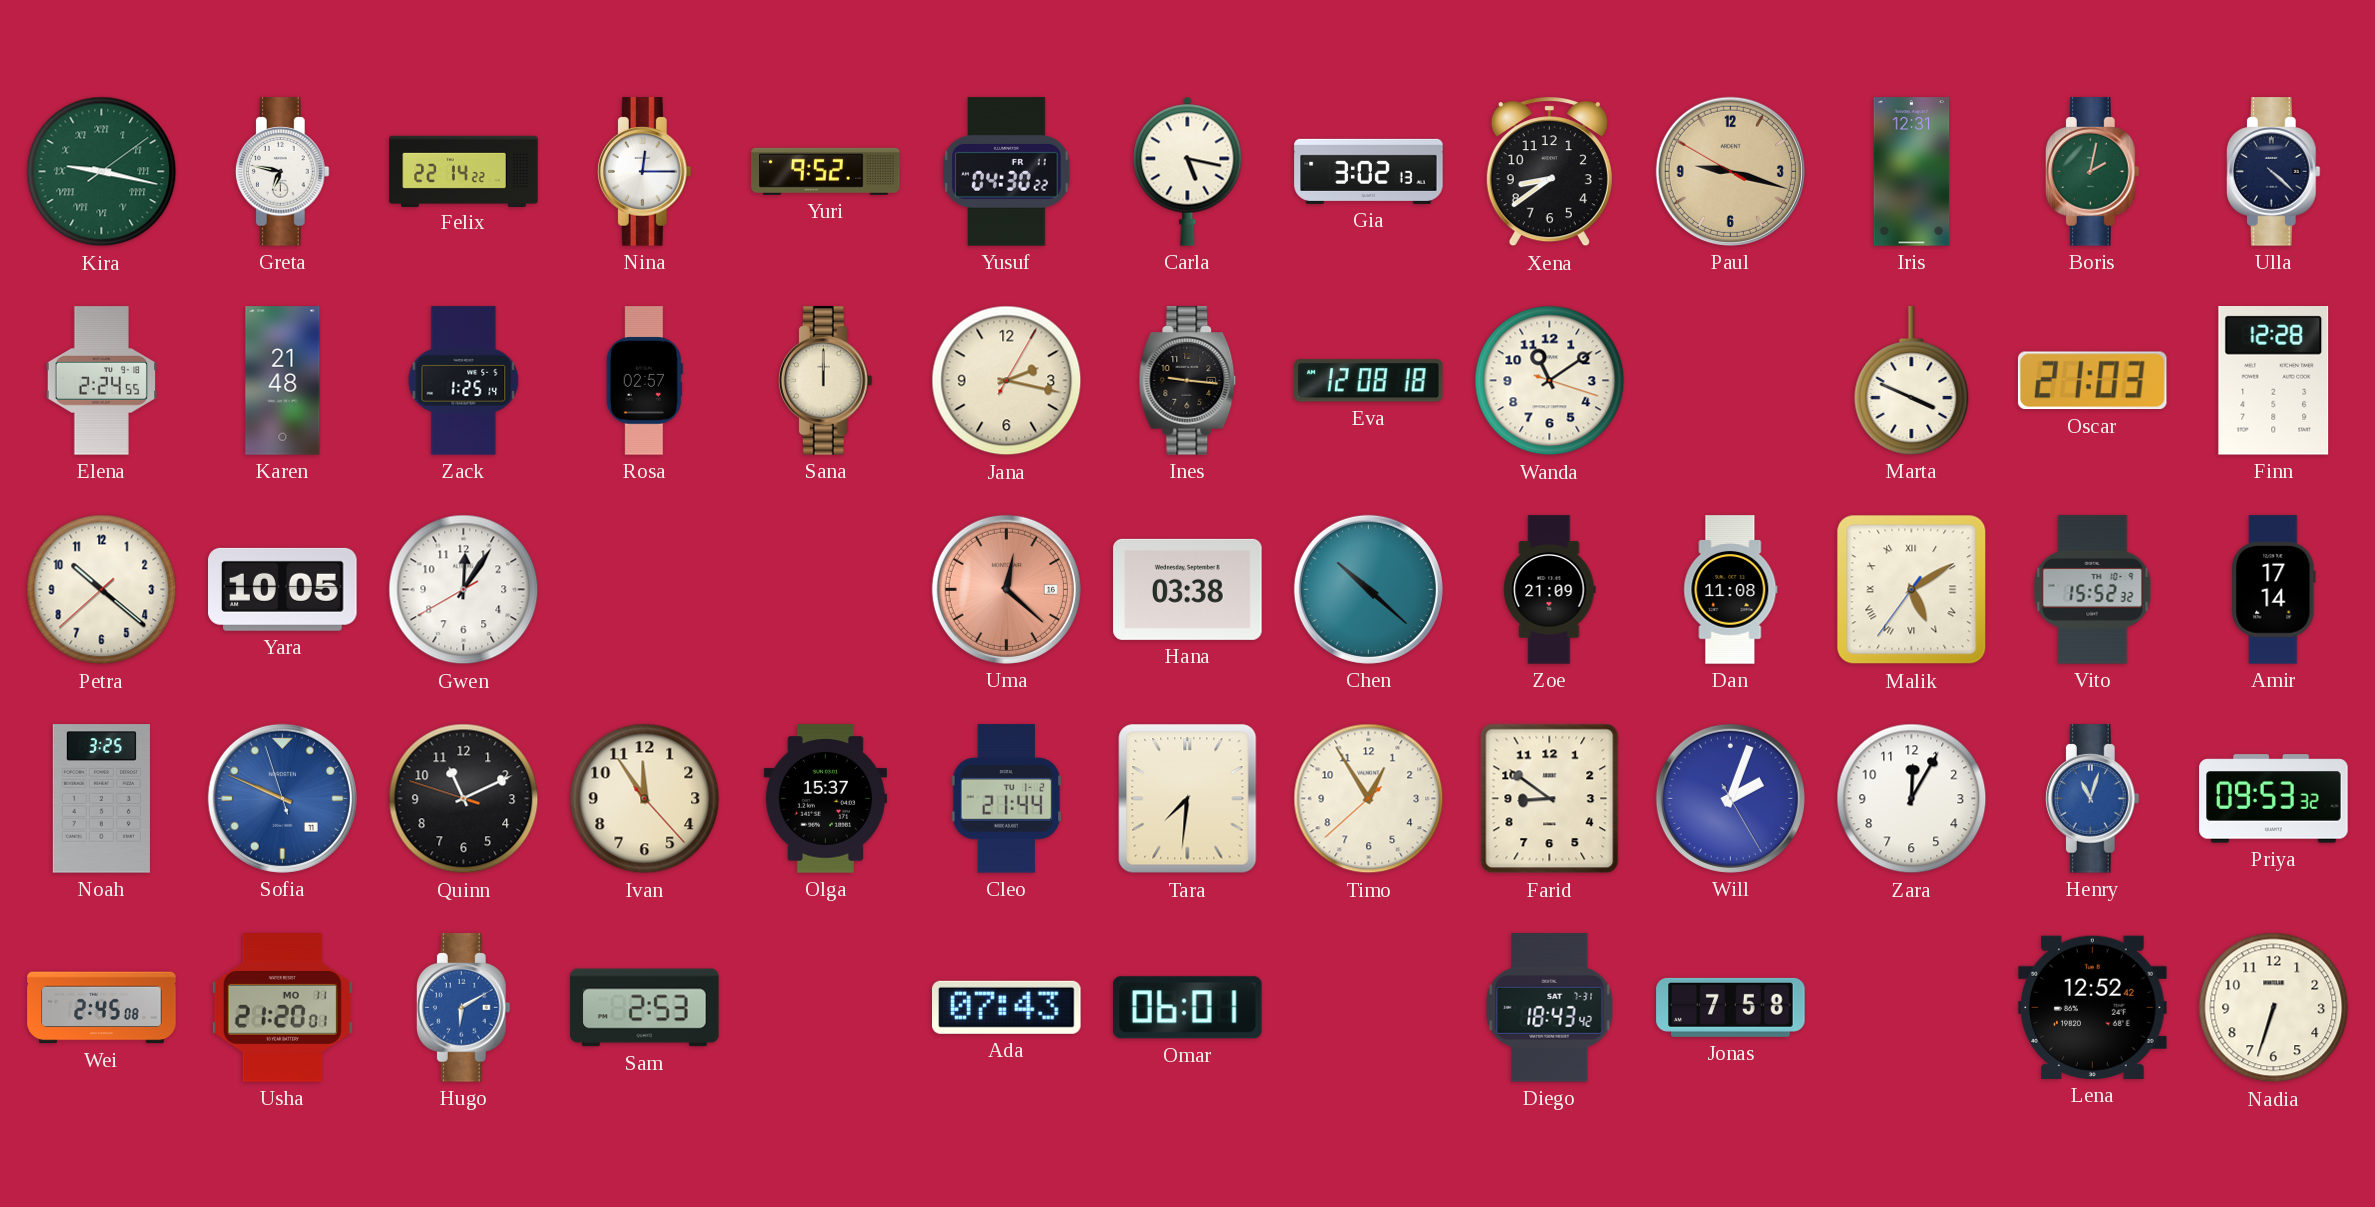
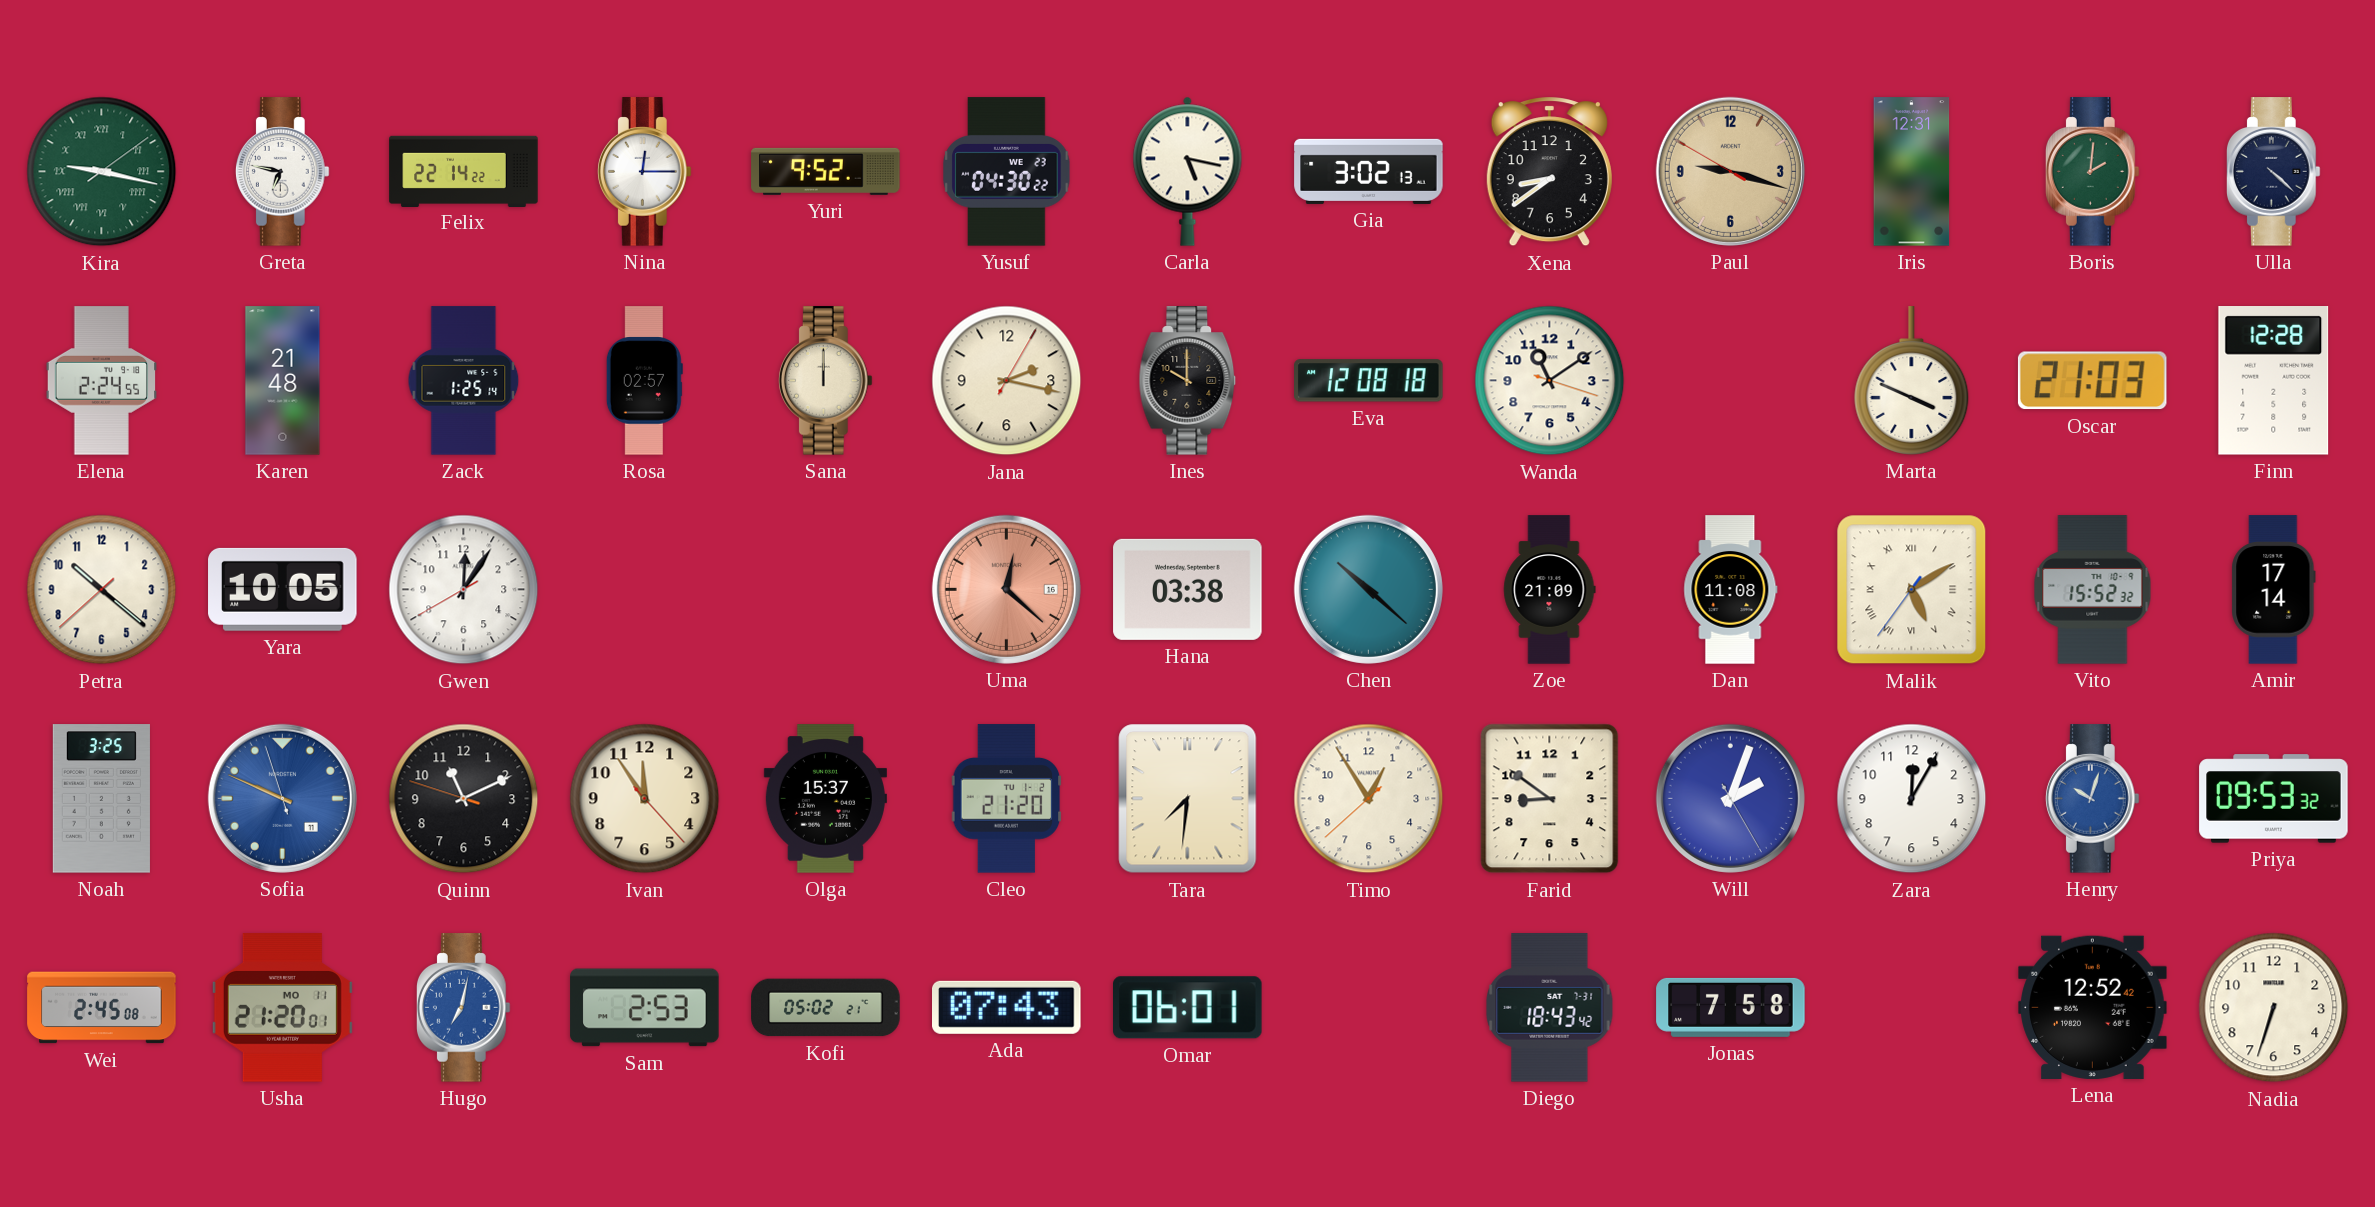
Yusuf date: FR 11 -> WE 23 (1007, 172)
Boris: 2:02 -> 2:01 (2092, 172)
Ines: 9:16 -> 10:00 (1188, 381)
Cleo: 21:44 -> 21:20 (1007, 799)
Henry: 11:03 -> 10:03 (2092, 799)
Hugo: 6:10 -> 7:02 (463, 1008)
Kofi: none -> 05:02 (826, 1008)
